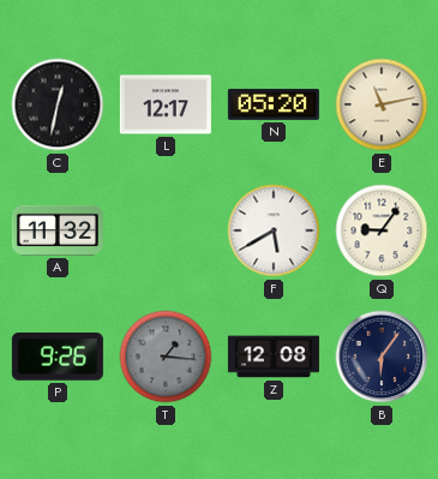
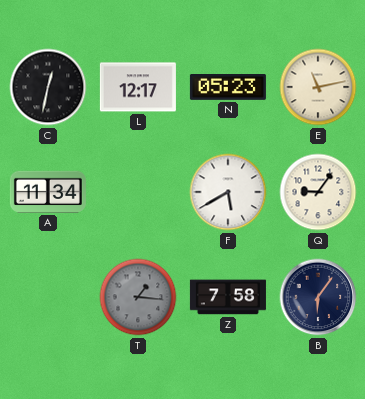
N: 05:20 -> 05:23 (228, 88)
A: 11:32 -> 11:34 (48, 192)
P: 9:26 -> none (58, 358)
Z: 12:08 -> 7:58 (228, 297)
